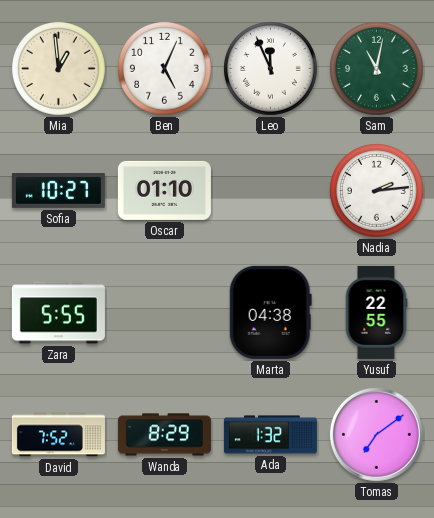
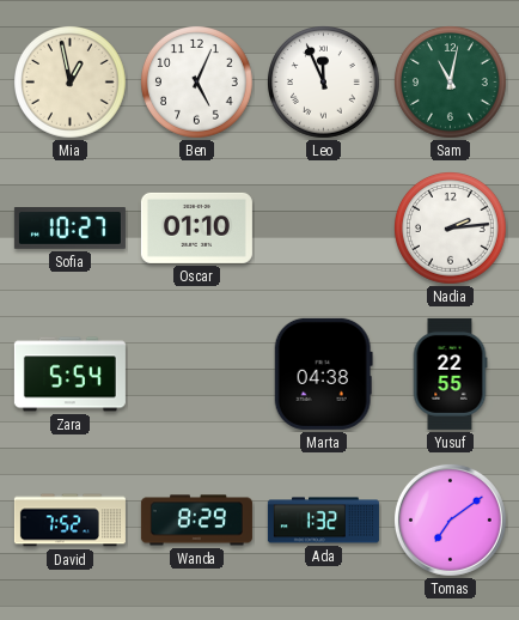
Mia: 12:59 -> 12:58 (71, 83)
Zara: 5:55 -> 5:54 (69, 375)
